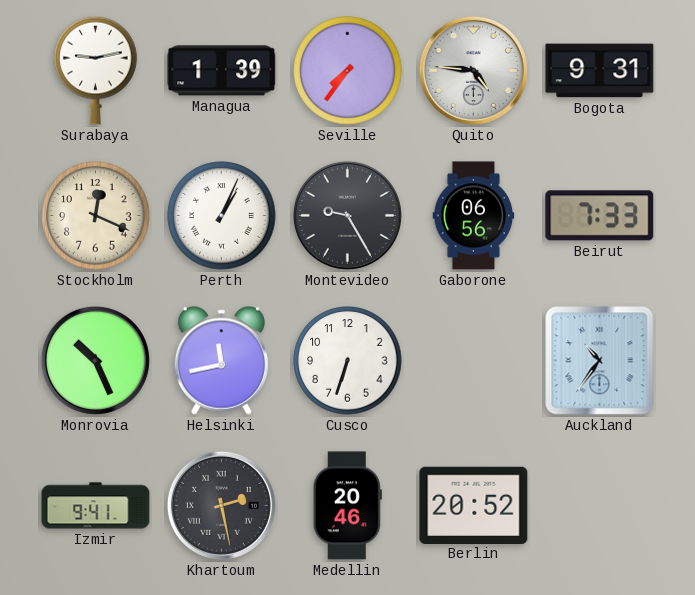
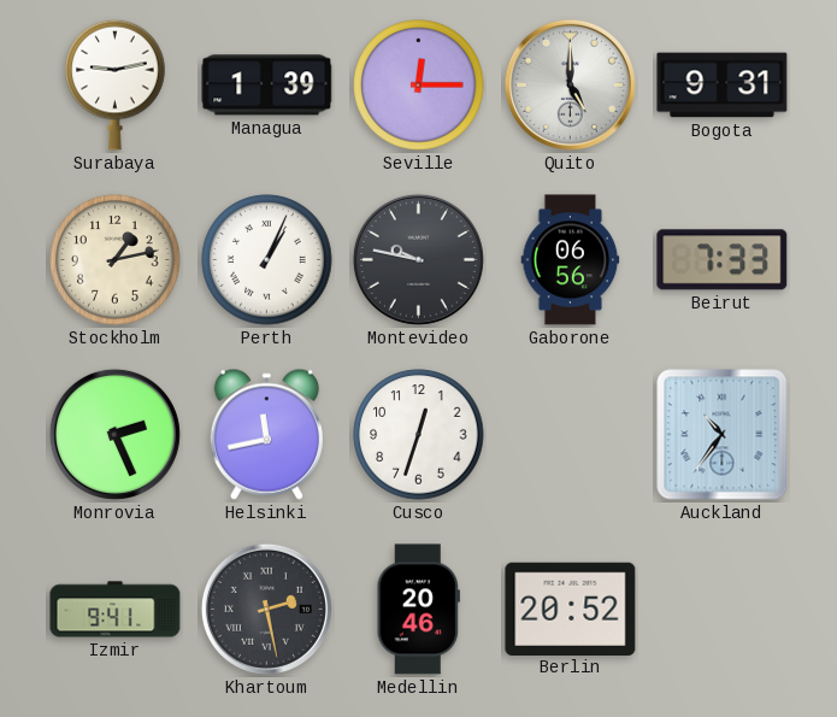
Seville: 7:36 -> 12:15 (419, 86)
Quito: 4:46 -> 5:00 (570, 84)
Stockholm: 12:19 -> 1:13 (116, 260)
Montevideo: 9:25 -> 9:47 (418, 259)
Monrovia: 10:26 -> 2:26 (114, 434)
Cusco: 6:33 -> 12:33 (419, 435)
